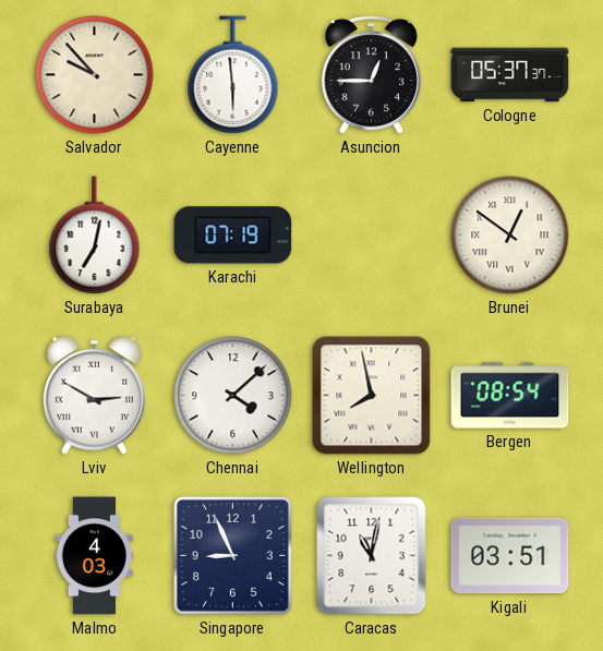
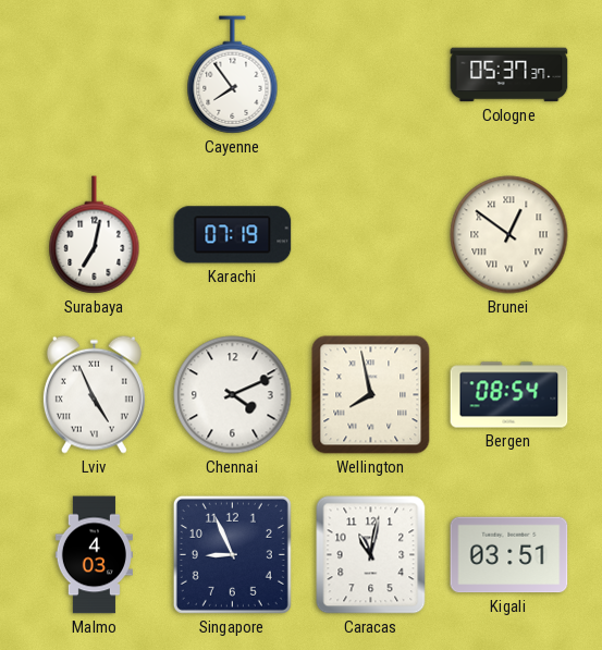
Salvador: 9:53 -> none (95, 75)
Cayenne: 5:59 -> 7:54 (233, 75)
Asuncion: 12:45 -> none (371, 75)
Lviv: 2:50 -> 4:56 (94, 394)
Chennai: 4:08 -> 4:11 (233, 395)
